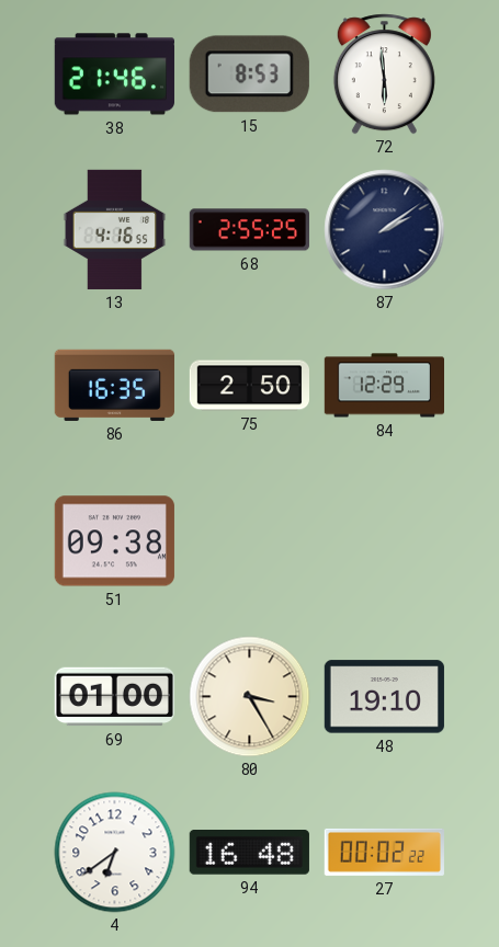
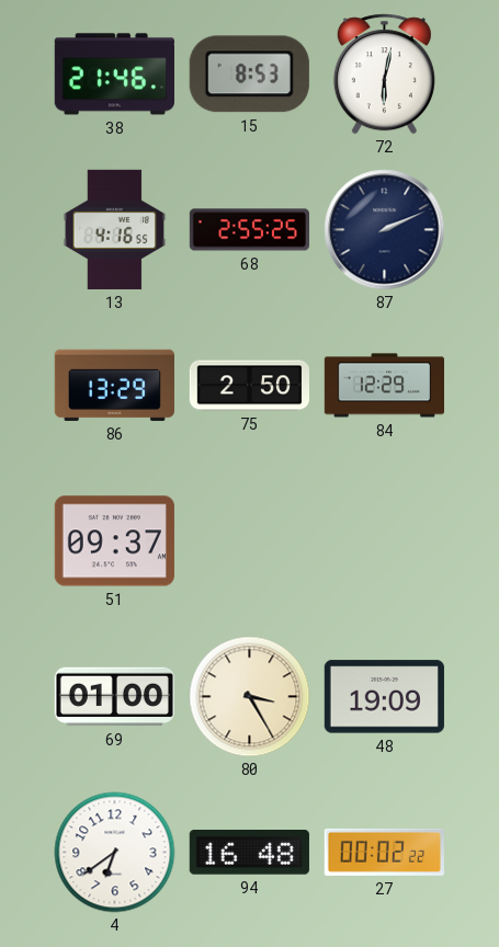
72: 5:59 -> 6:02 (384, 75)
87: 2:09 -> 2:11 (385, 230)
86: 16:35 -> 13:29 (114, 385)
51: 09:38 -> 09:37 (114, 541)
48: 19:10 -> 19:09 (384, 697)
